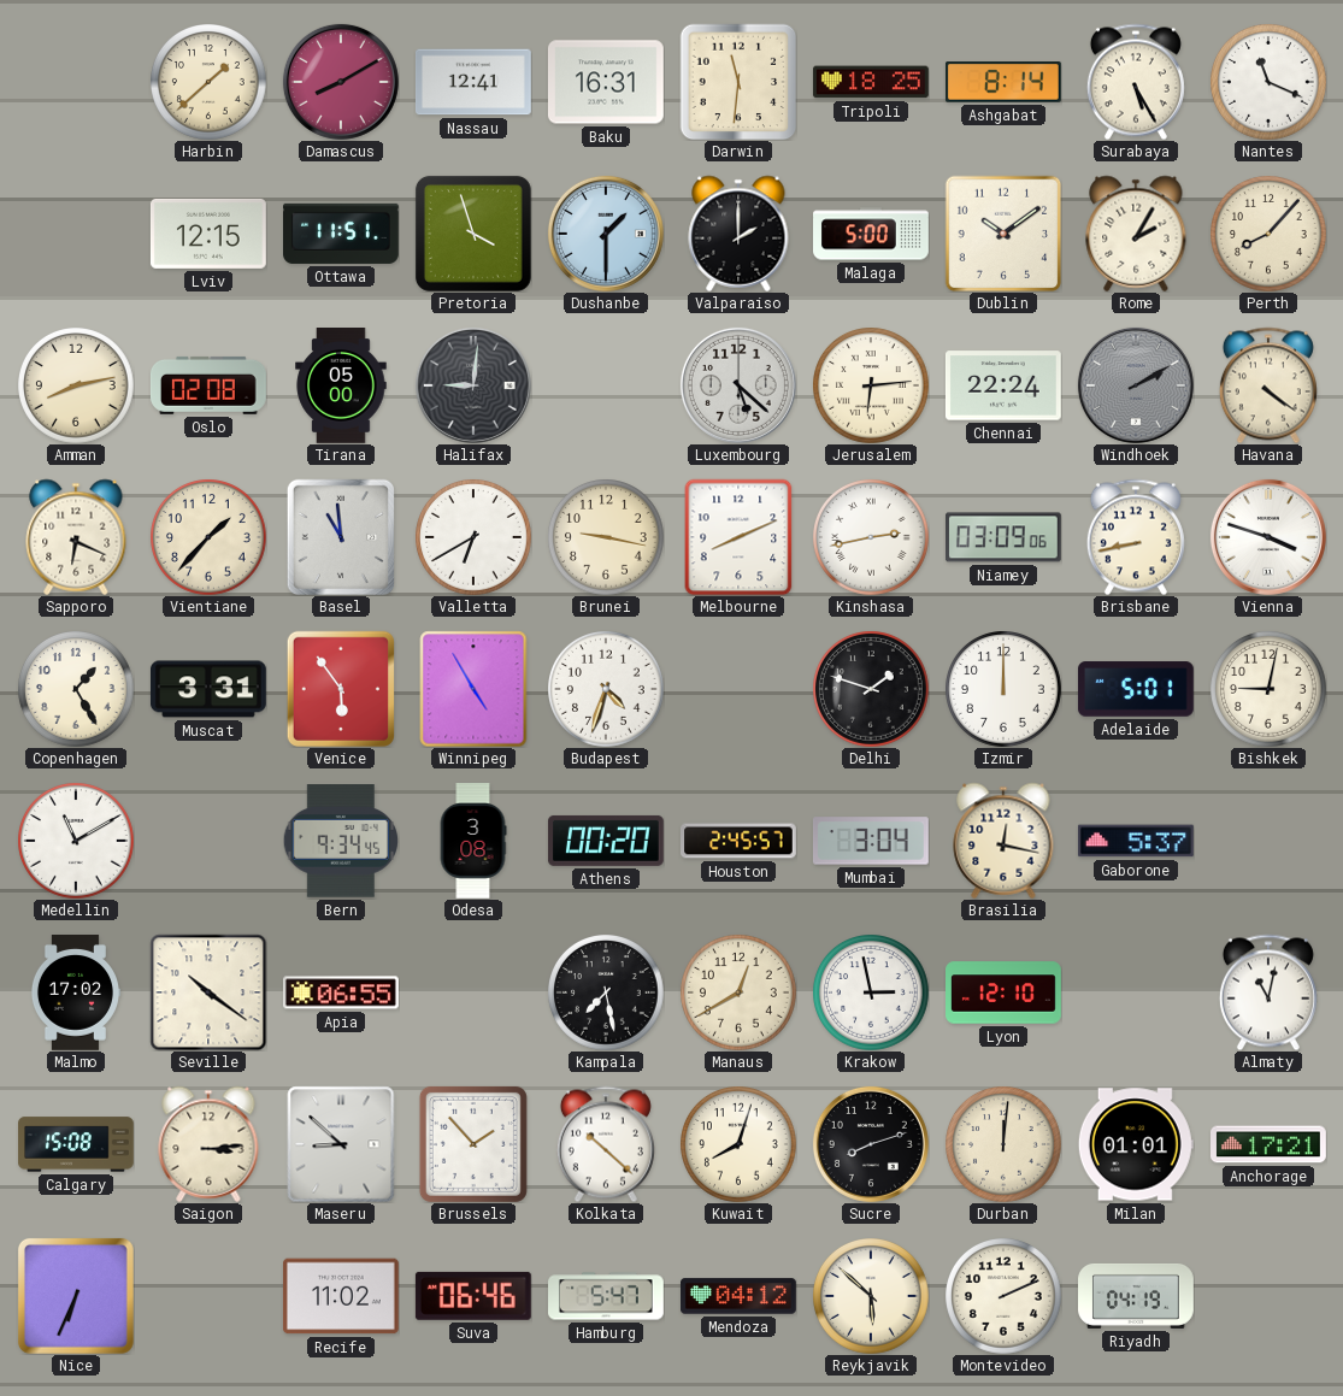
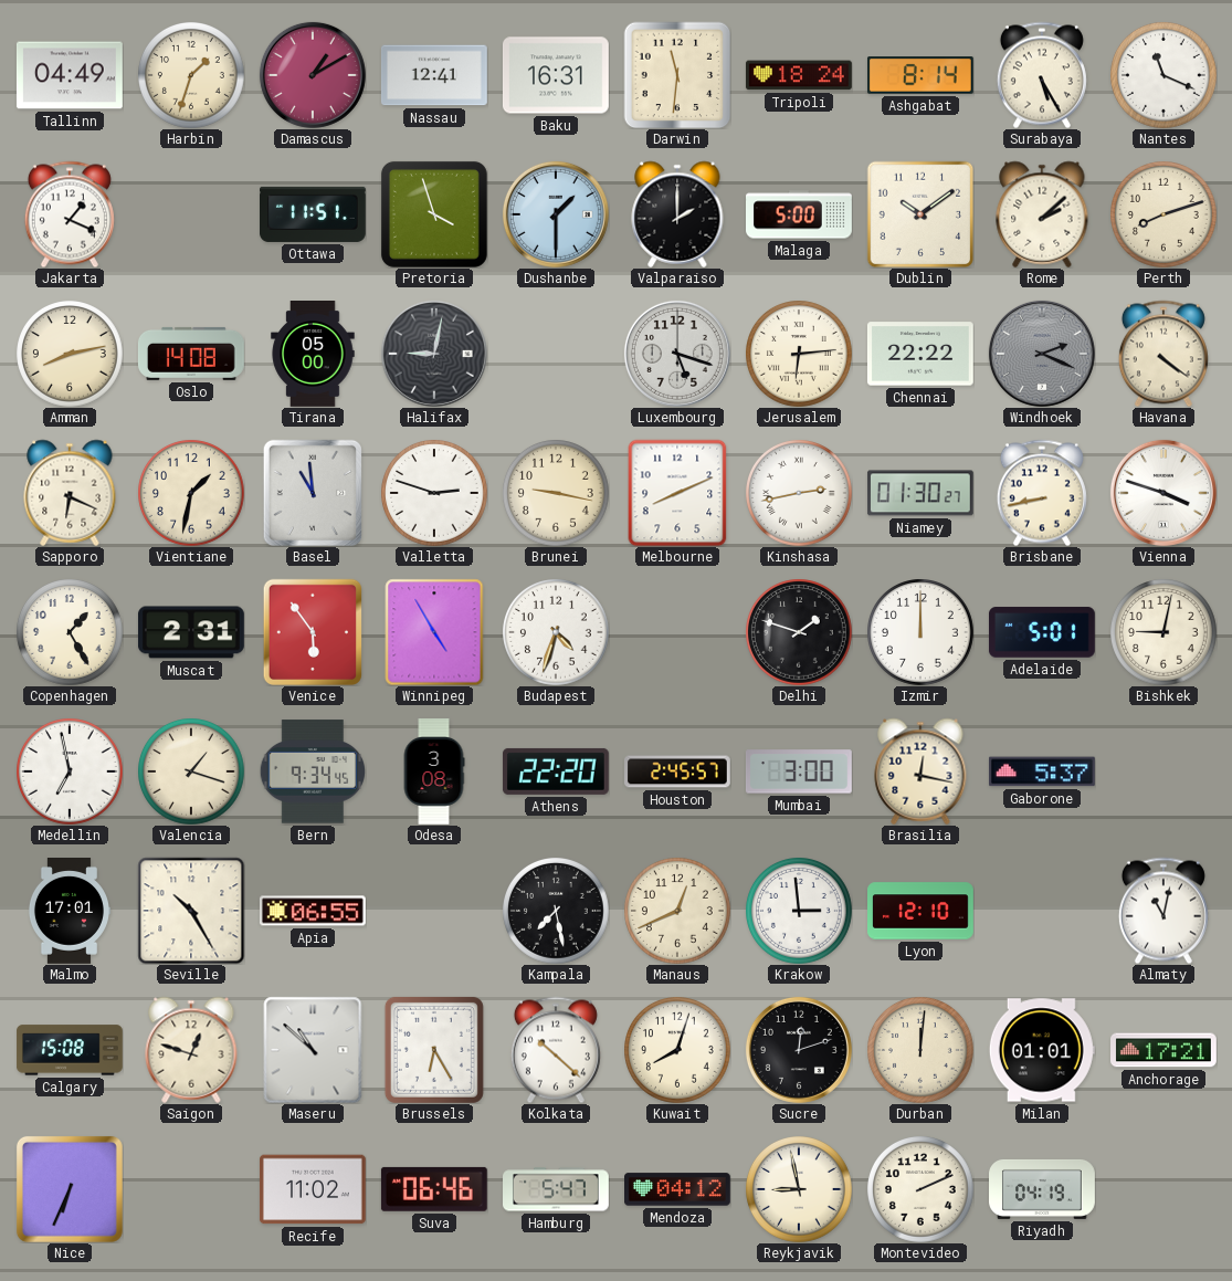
Tallinn: none -> 04:49 (70, 75)
Harbin: 1:38 -> 1:33 (191, 75)
Damascus: 8:10 -> 1:10 (313, 75)
Tripoli: 18:25 -> 18:24 (799, 75)
Jakarta: none -> 1:19 (70, 214)
Lviv: 12:15 -> none (208, 234)
Rome: 2:05 -> 2:08 (1042, 214)
Perth: 8:07 -> 8:12 (1163, 214)
Oslo: 02:08 -> 14:08 (191, 354)
Halifax: 9:01 -> 9:02 (434, 354)
Luxembourg: 5:22 -> 5:18 (677, 354)
Chennai: 22:24 -> 22:22 (920, 354)
Windhoek: 2:10 -> 2:19 (1042, 354)
Vientiane: 1:37 -> 1:32 (191, 493)
Valletta: 6:40 -> 2:48 (434, 493)
Niamey: 03:09 -> 01:30 (920, 493)
Muscat: 3:31 -> 2:31 (191, 632)
Medellin: 11:10 -> 6:58 (70, 771)
Valencia: none -> 1:18 (191, 771)
Athens: 00:20 -> 22:20 (556, 771)
Mumbai: 3:04 -> 3:00 (799, 771)
Malmo: 17:02 -> 17:01 (69, 912)
Seville: 10:21 -> 10:25 (191, 911)
Manaus: 12:40 -> 12:41 (677, 911)
Krakow: 2:58 -> 2:59 (799, 911)
Saigon: 3:14 -> 12:48 (191, 1050)
Maseru: 8:52 -> 10:52 (313, 1050)
Brussels: 1:53 -> 6:25 (434, 1050)
Sucre: 8:12 -> 12:12 (799, 1050)
Reykjavik: 5:52 -> 8:58 (799, 1189)
